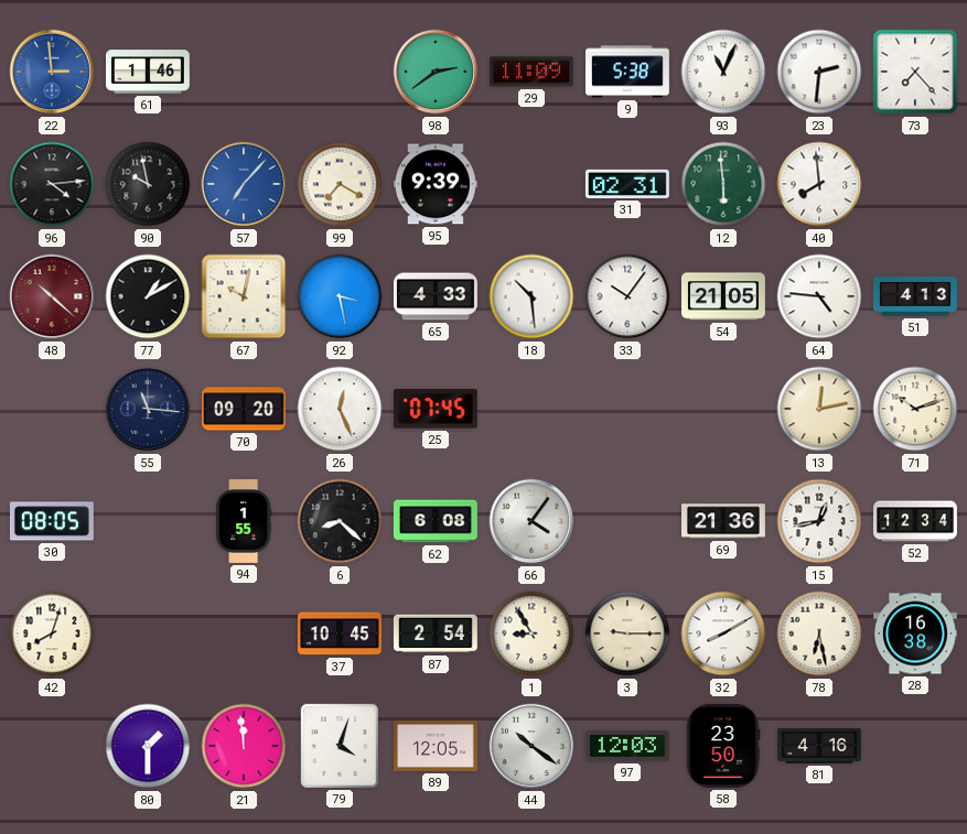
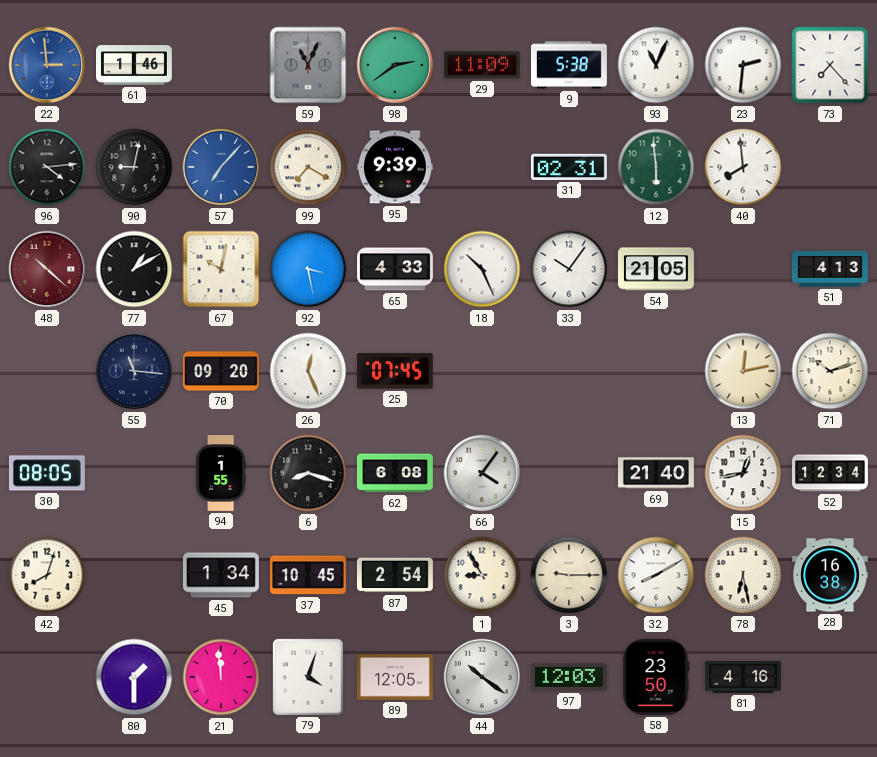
59: none -> 11:04 (308, 65)
90: 9:58 -> 9:02 (134, 167)
18: 10:29 -> 10:26 (482, 269)
64: 4:46 -> none (819, 296)
6: 8:22 -> 8:18 (308, 473)
69: 21:36 -> 21:40 (657, 473)
45: none -> 1:34 (222, 575)
